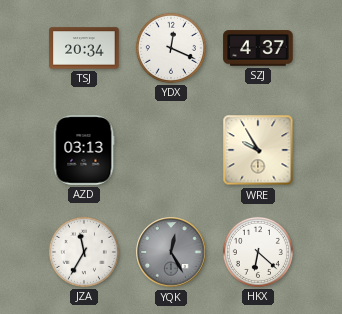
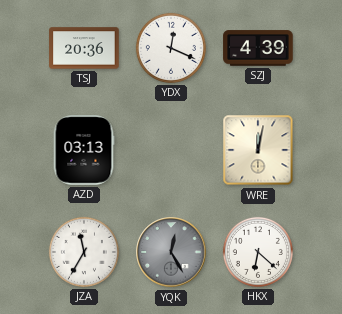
TSJ: 20:34 -> 20:36 (84, 48)
SZJ: 4:37 -> 4:39 (258, 48)
WRE: 9:55 -> 12:02 (258, 150)
